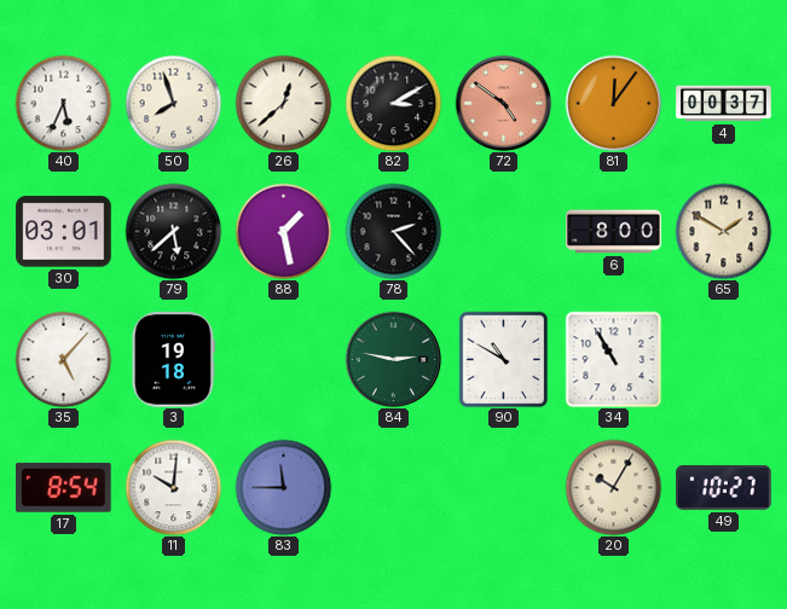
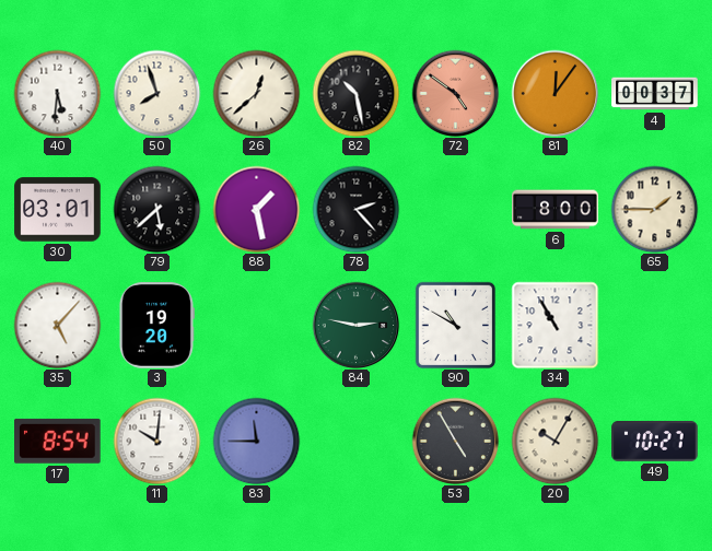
40: 5:34 -> 5:31 (57, 93)
82: 3:10 -> 10:28 (355, 93)
65: 1:50 -> 1:45 (654, 209)
3: 19:18 -> 19:20 (156, 326)
53: none -> 4:55 (455, 441)
